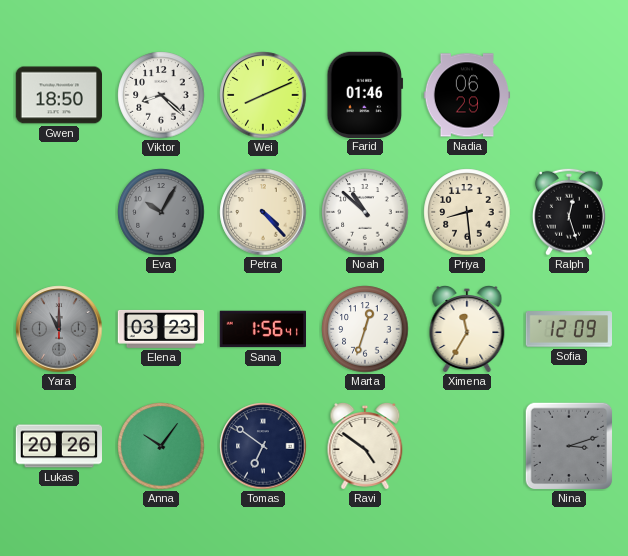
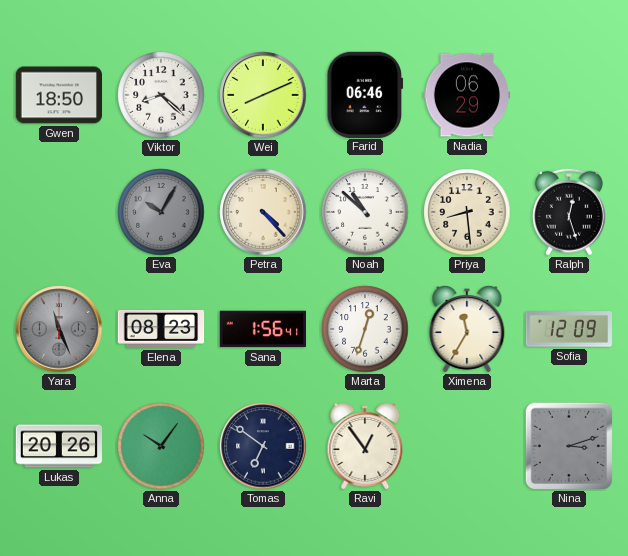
Farid: 01:46 -> 06:46 (365, 94)
Yara: 11:00 -> 11:26 (59, 329)
Elena: 03:23 -> 08:23 (161, 329)
Ravi: 4:51 -> 12:54 (365, 447)
